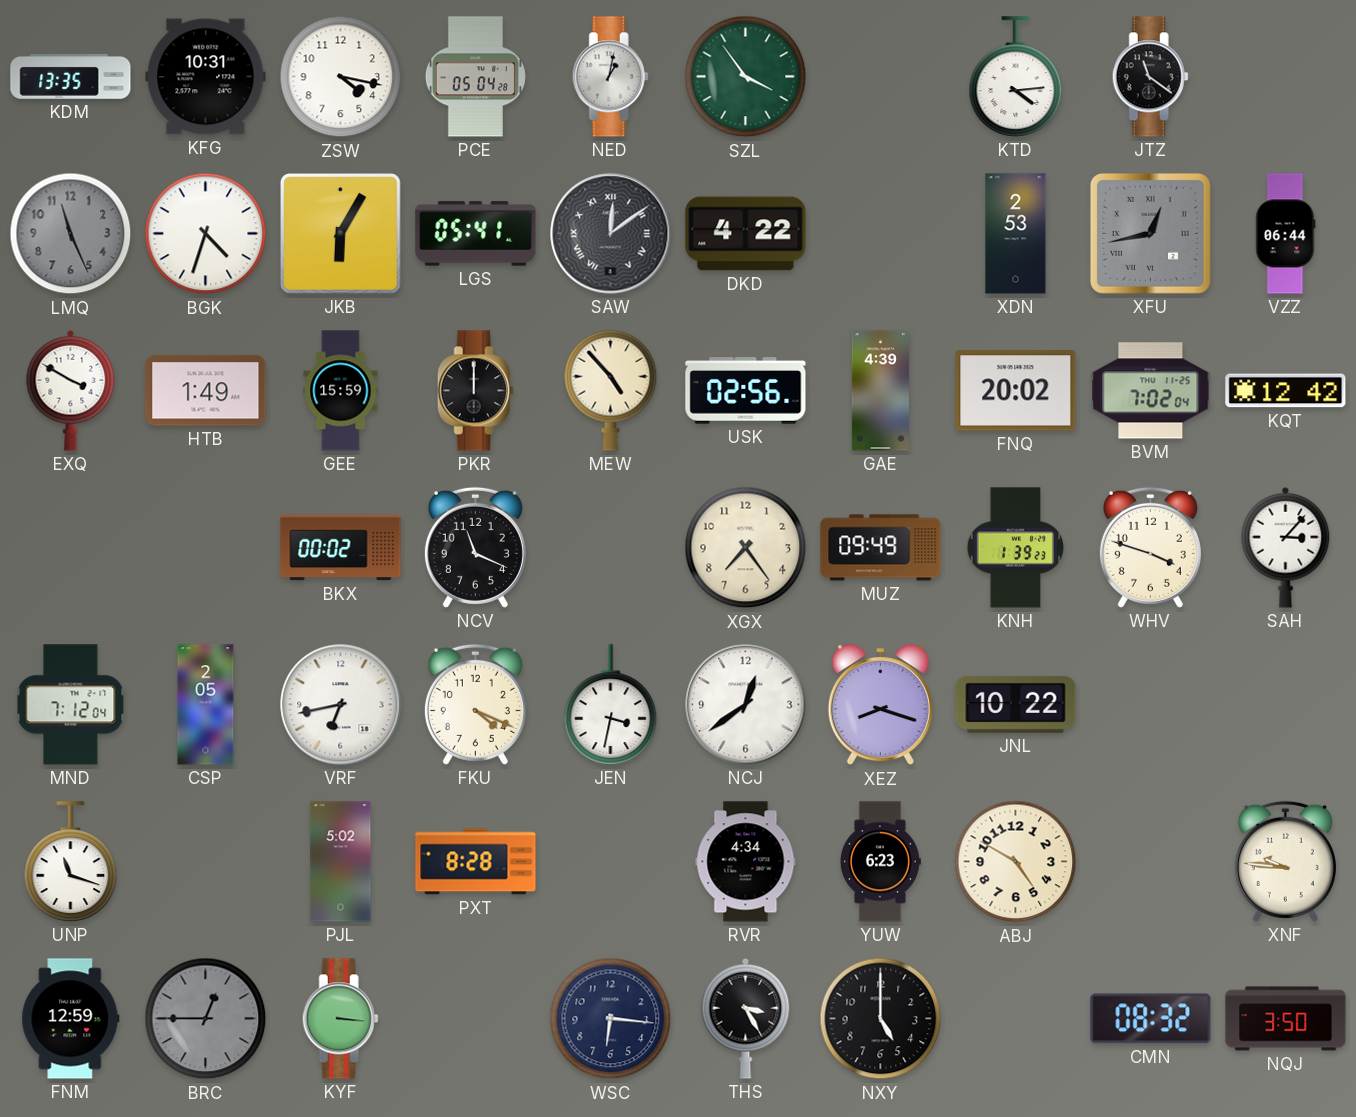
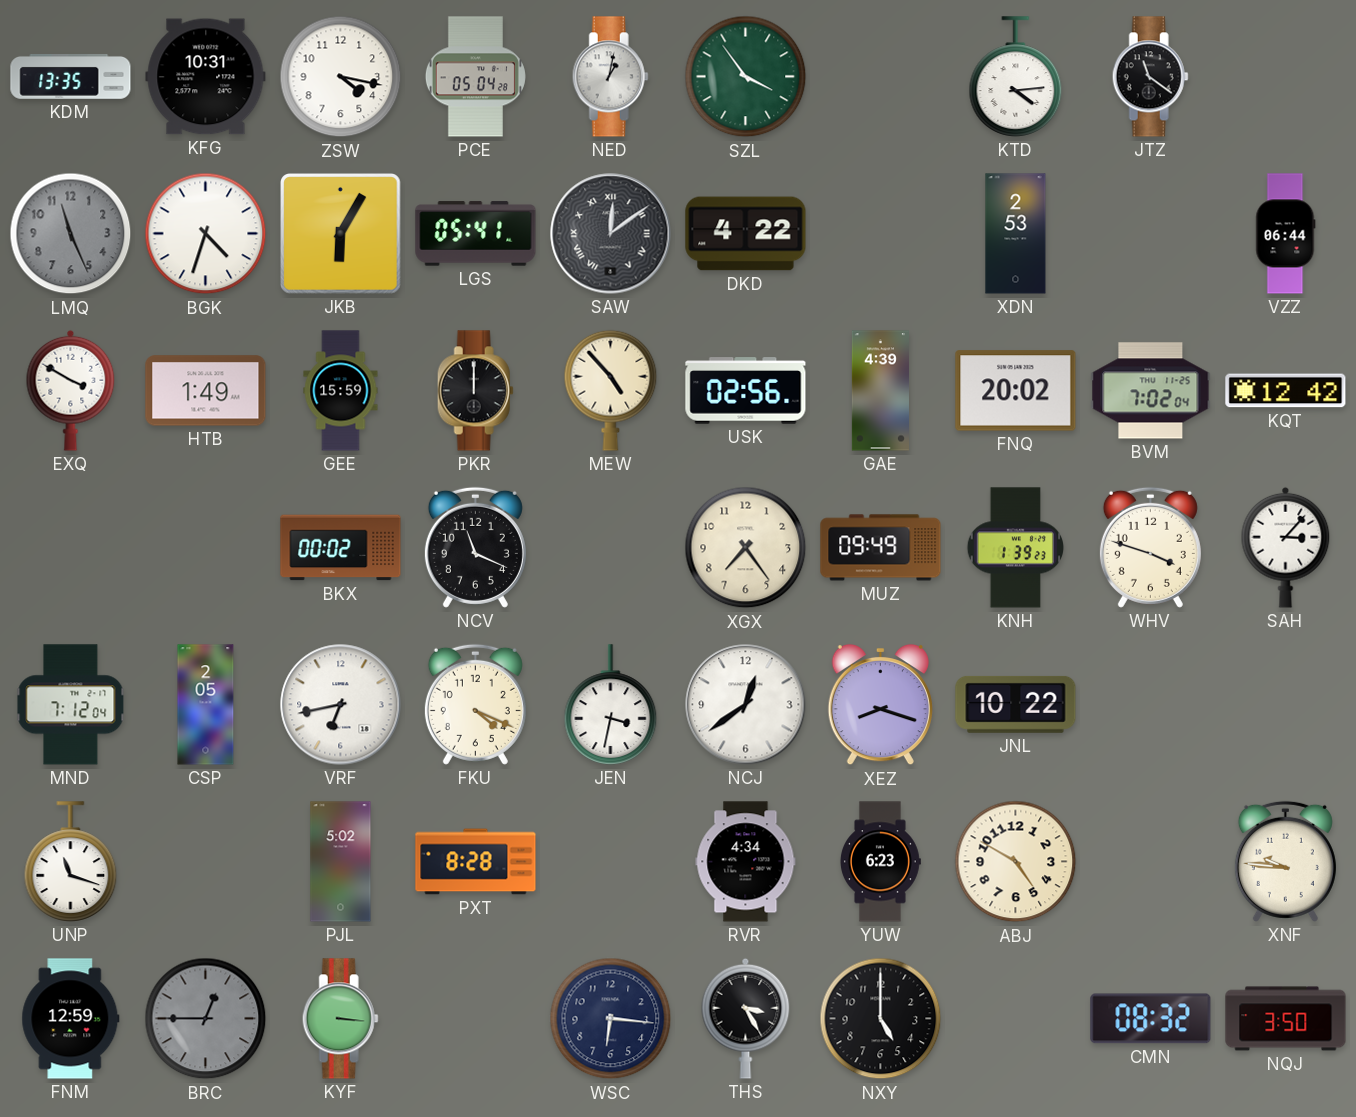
XFU: 12:43 -> none (1150, 233)
